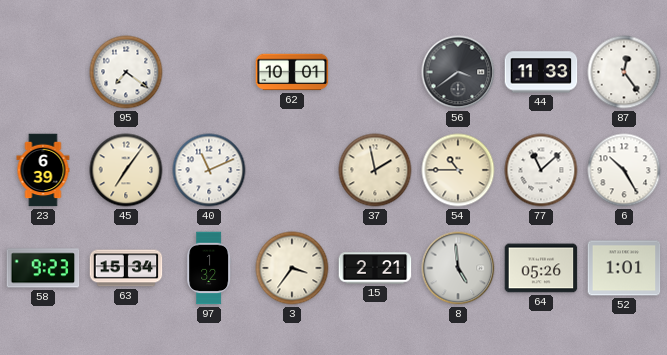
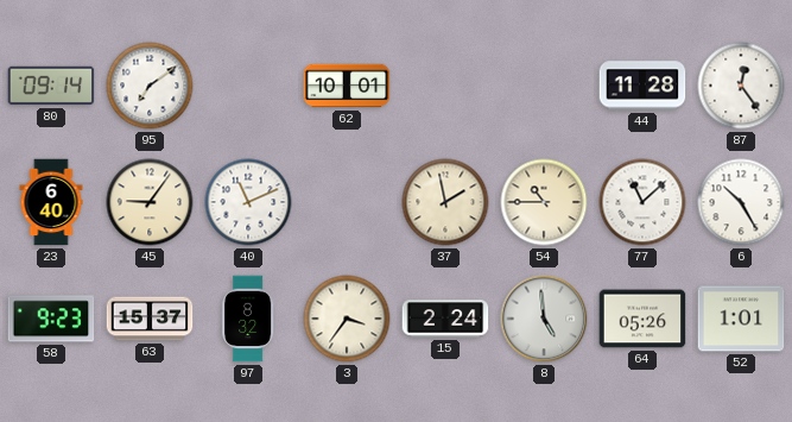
80: none -> 09:14 (51, 86)
95: 7:21 -> 7:09 (150, 86)
56: 3:39 -> none (458, 72)
44: 11:33 -> 11:28 (642, 86)
23: 6:39 -> 6:40 (51, 202)
45: 7:06 -> 9:06 (150, 202)
63: 15:34 -> 15:37 (150, 319)
97: 1:32 -> 8:32 (248, 319)
15: 2:21 -> 2:24 (445, 319)
